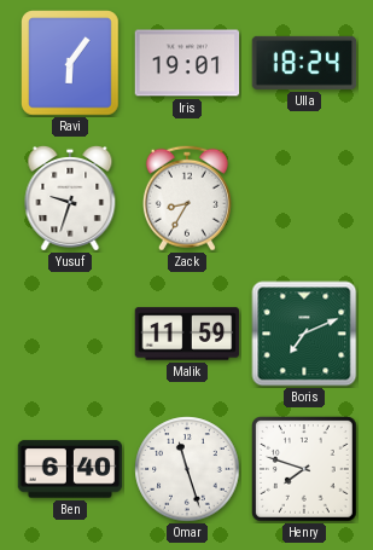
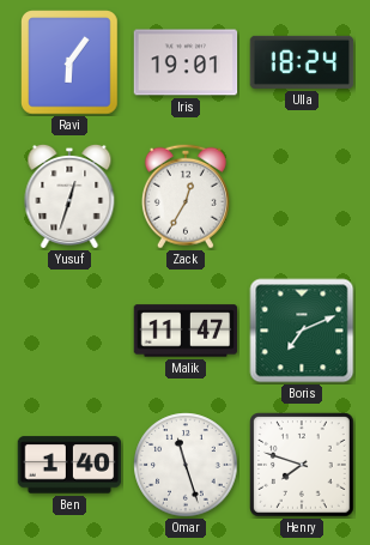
Yusuf: 9:33 -> 12:33 (69, 196)
Zack: 8:35 -> 12:35 (186, 196)
Malik: 11:59 -> 11:47 (186, 331)
Ben: 6:40 -> 1:40 (69, 465)
